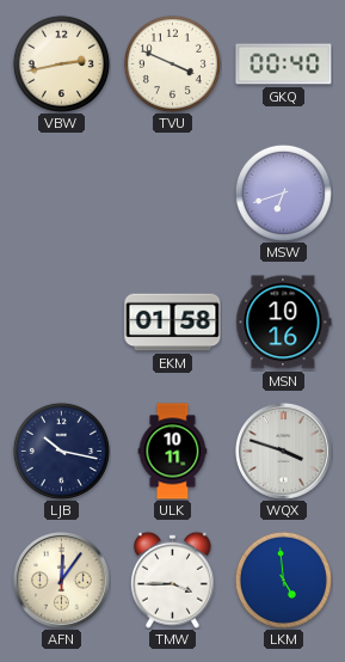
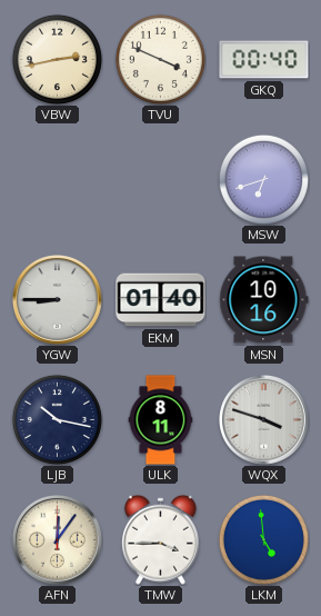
YGW: none -> 8:45 (58, 300)
EKM: 01:58 -> 01:40 (161, 300)
ULK: 10:11 -> 8:11 (161, 420)
